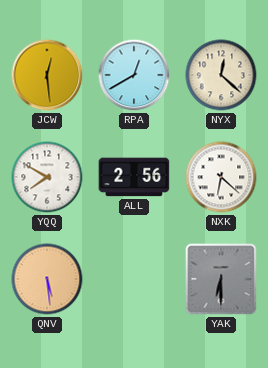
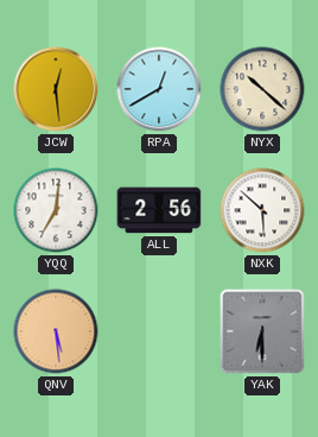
NYX: 12:22 -> 10:22 (262, 89)
YQQ: 7:50 -> 7:01 (56, 210)
NXK: 6:22 -> 5:52 (262, 210)
